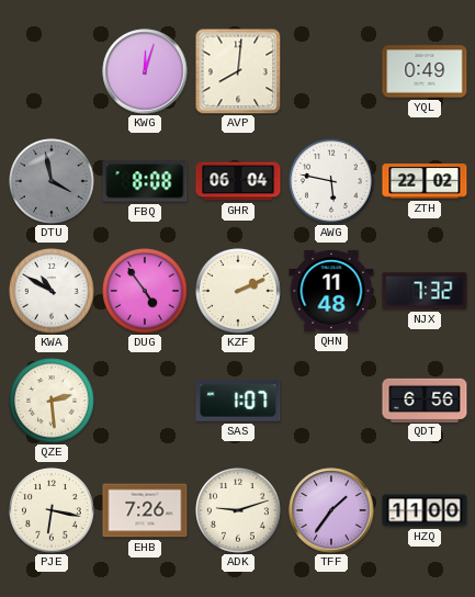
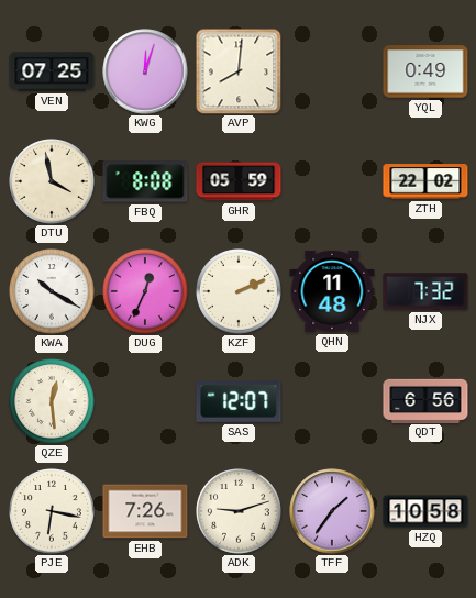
VEN: none -> 07:25 (52, 71)
DTU dial: grey -> cream (52, 181)
GHR: 06:04 -> 05:59 (239, 181)
AWG: 5:47 -> none (331, 181)
KWA: 10:50 -> 10:20 (52, 291)
DUG: 4:54 -> 12:34 (145, 291)
QZE: 2:29 -> 12:29 (52, 401)
SAS: 1:07 -> 12:07 (239, 401)
HZQ: 11:00 -> 10:58 (425, 511)
